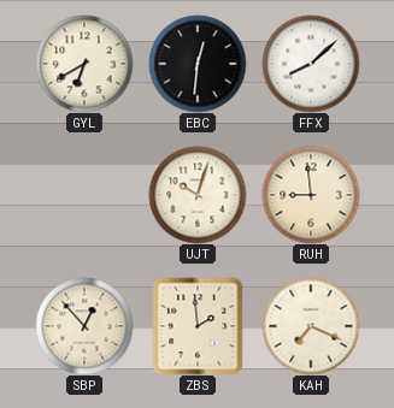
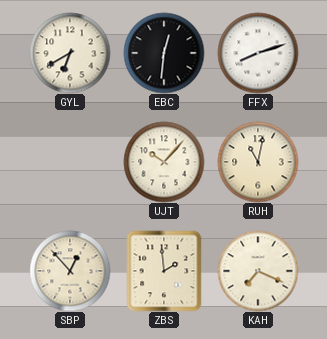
FFX: 8:08 -> 8:12 (258, 53)
UJT: 10:03 -> 10:07 (164, 162)
RUH: 8:59 -> 11:02 (258, 162)
